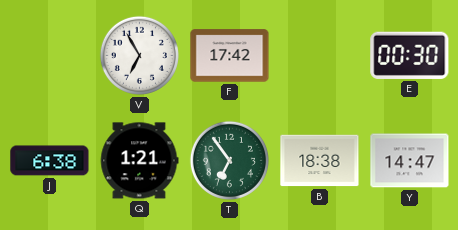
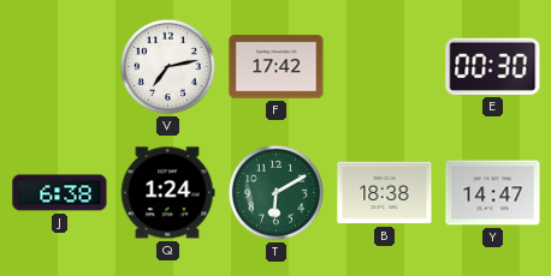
V: 6:55 -> 7:13 (167, 66)
Q: 1:21 -> 1:24 (167, 193)
T: 6:54 -> 6:10 (275, 192)
